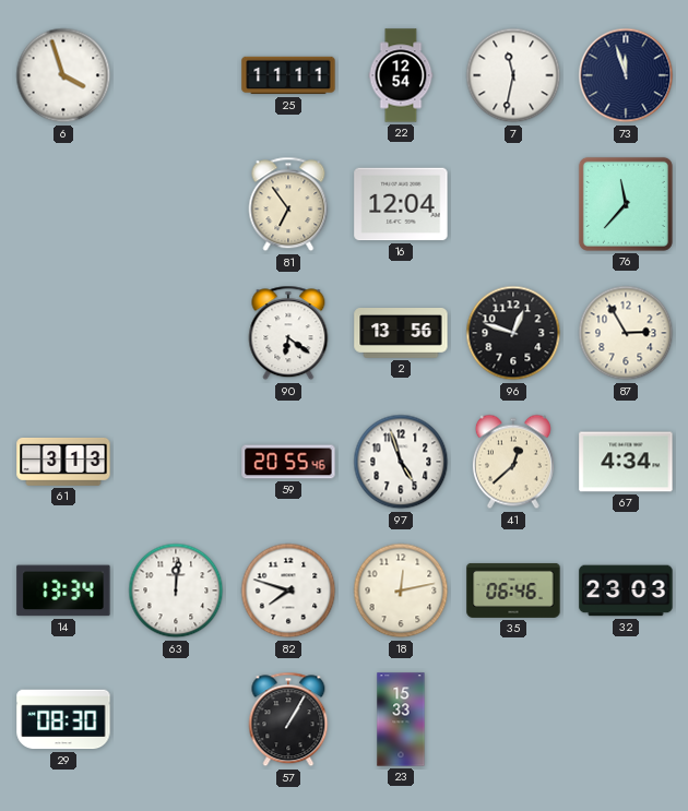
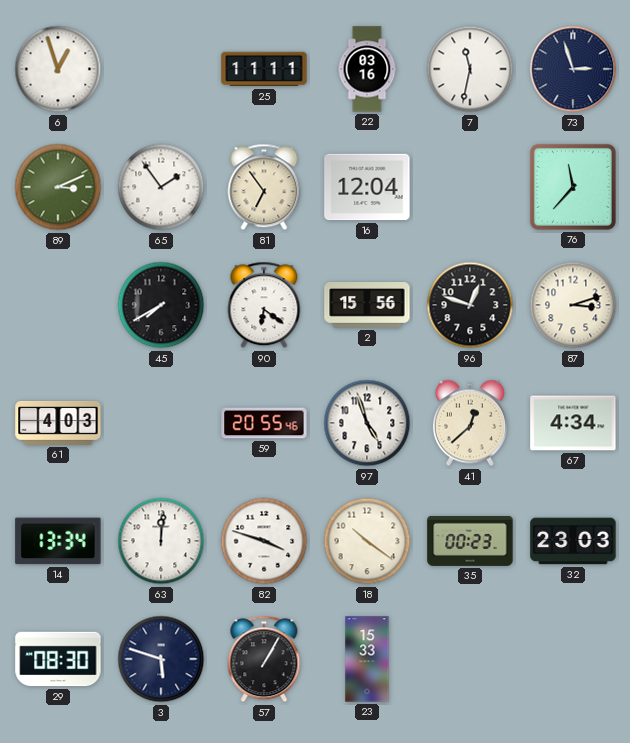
6: 3:57 -> 12:57 (58, 69)
22: 12:54 -> 03:16 (367, 69)
73: 11:57 -> 2:57 (573, 69)
89: none -> 3:11 (58, 187)
65: none -> 1:54 (161, 187)
45: none -> 7:40 (161, 305)
2: 13:56 -> 15:56 (367, 306)
87: 2:55 -> 3:12 (573, 305)
61: 3:13 -> 4:03 (58, 424)
82: 7:48 -> 3:48 (264, 541)
18: 12:13 -> 10:21 (367, 541)
35: 06:46 -> 00:23 (470, 541)
3: none -> 5:48 (161, 659)
